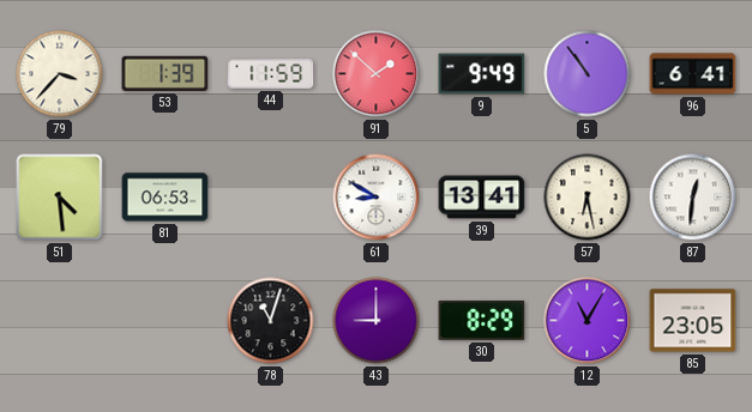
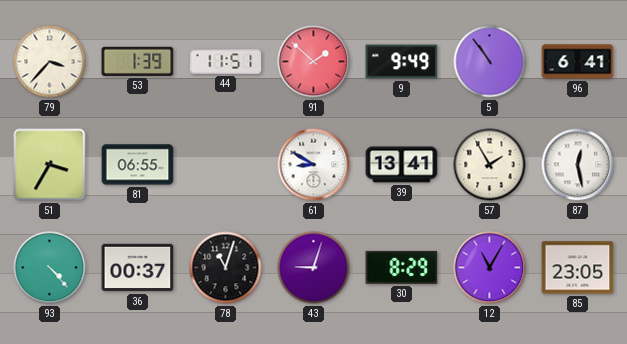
44: 11:59 -> 11:51 (226, 61)
51: 4:29 -> 3:35 (50, 165)
81: 06:53 -> 06:55 (138, 165)
57: 6:28 -> 1:55 (490, 165)
87: 12:31 -> 12:28 (578, 165)
93: none -> 4:23 (50, 268)
36: none -> 00:37 (138, 268)
43: 9:00 -> 9:03 (314, 268)
